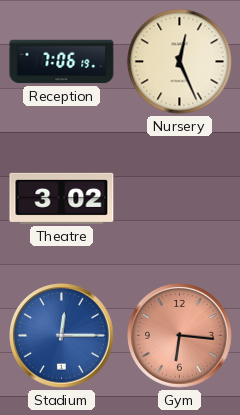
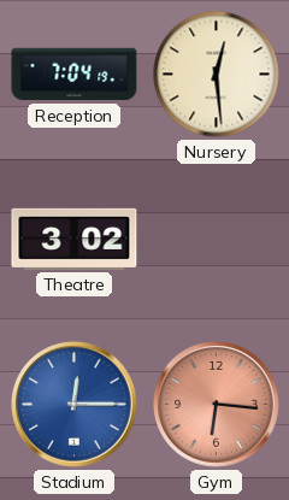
Reception: 7:06 -> 7:04 (75, 75)
Nursery: 12:26 -> 12:29 (217, 75)
